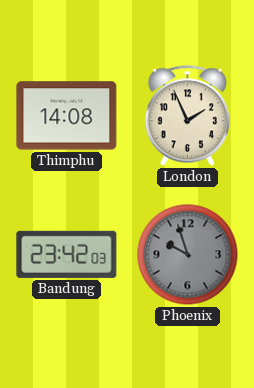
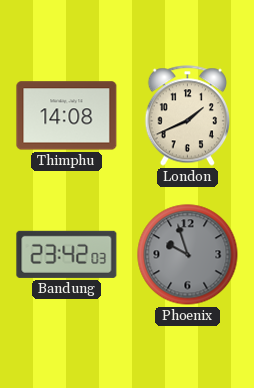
London: 1:56 -> 1:41 (187, 116)
